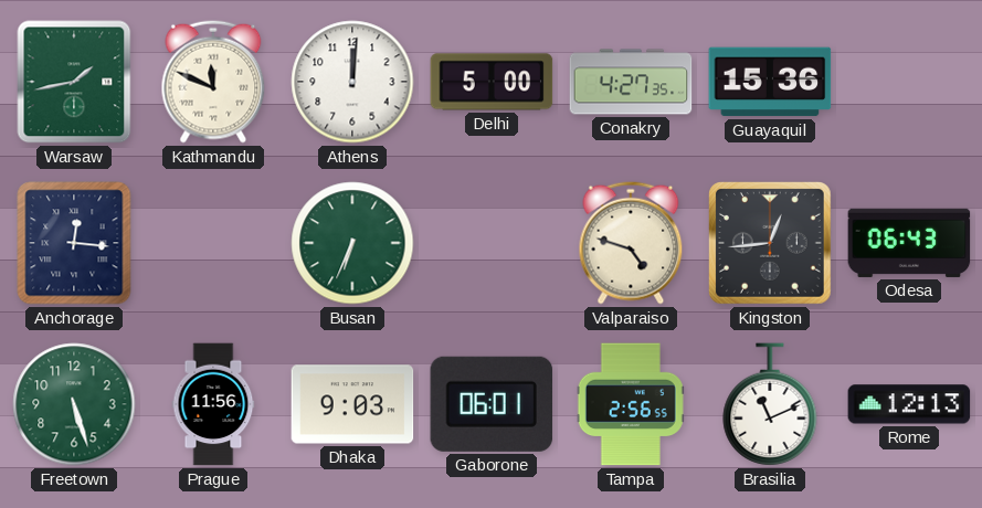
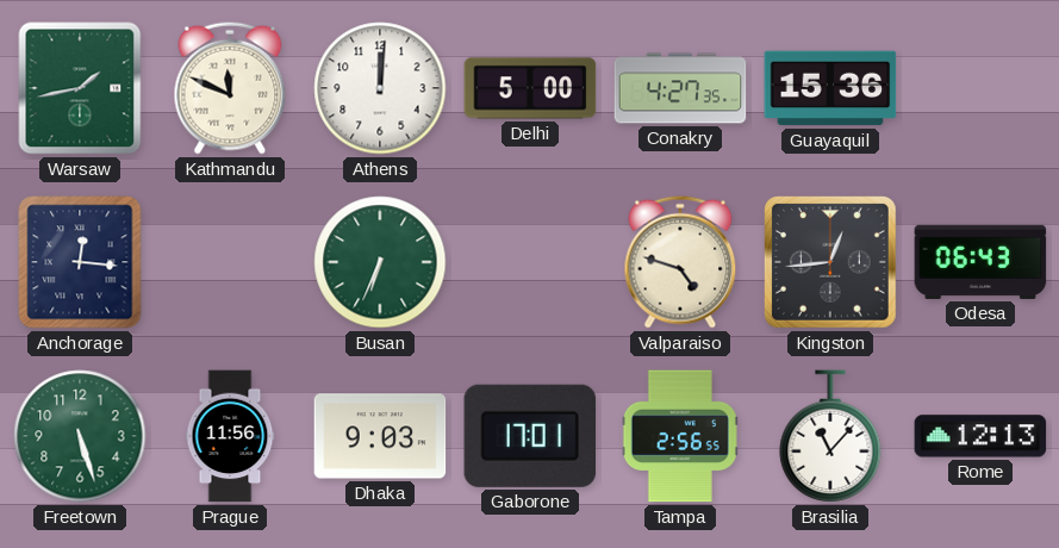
Gaborone: 06:01 -> 17:01 (530, 436)
Brasilia: 11:11 -> 11:07 (830, 436)
